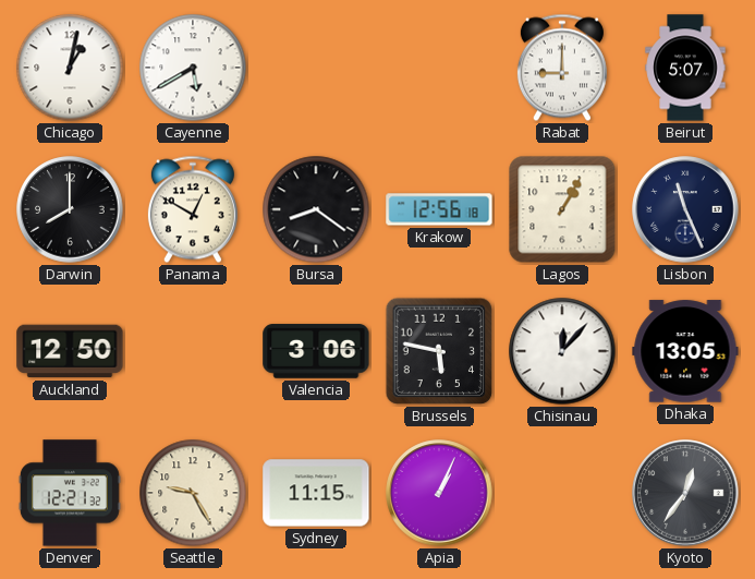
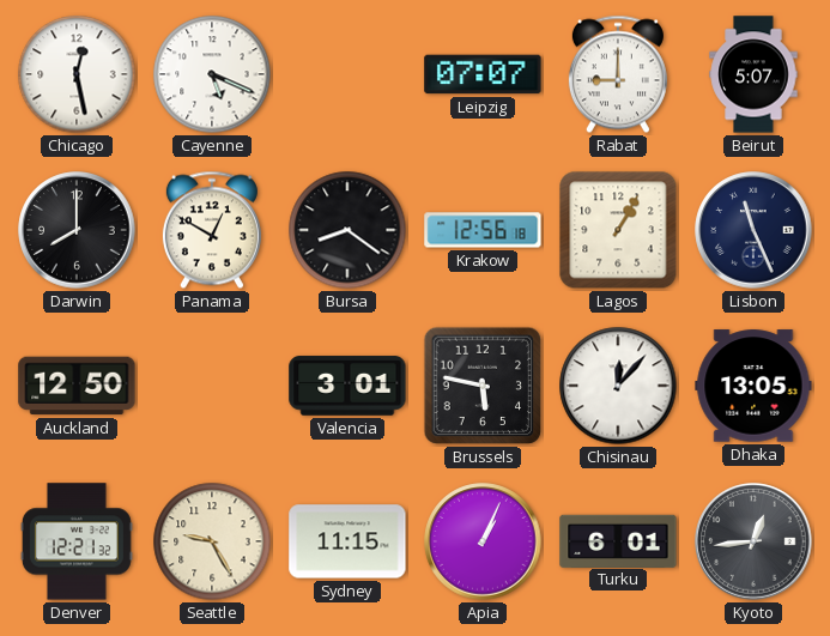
Chicago: 1:02 -> 12:28 (77, 74)
Cayenne: 5:40 -> 5:19 (212, 74)
Leipzig: none -> 07:07 (483, 74)
Valencia: 3:06 -> 3:01 (347, 386)
Turku: none -> 6:01 (618, 540)
Kyoto: 12:36 -> 12:44 (753, 541)
